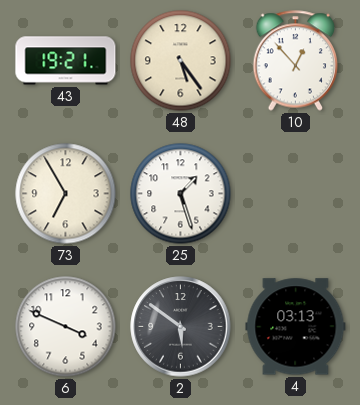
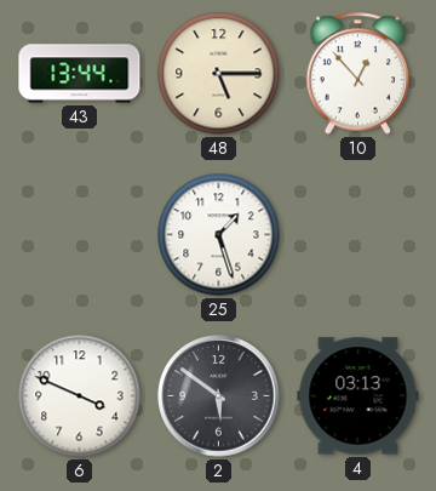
43: 19:21 -> 13:44 (80, 74)
48: 5:24 -> 5:15 (219, 74)
73: 6:55 -> none (66, 194)
